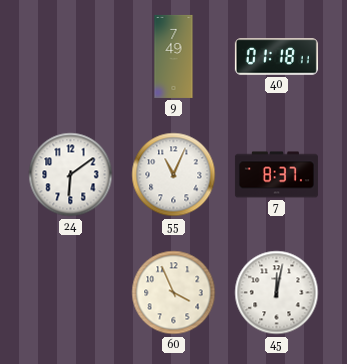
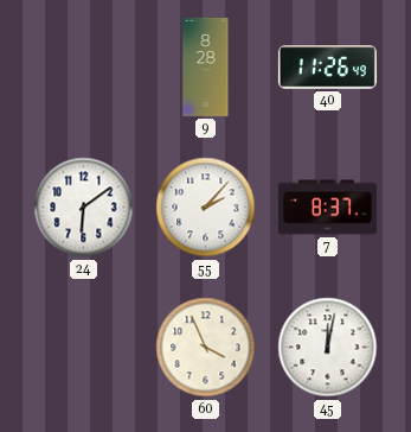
9: 7:49 -> 8:28 (206, 66)
40: 01:18 -> 11:26 (327, 68)
55: 11:04 -> 2:07 (206, 208)
